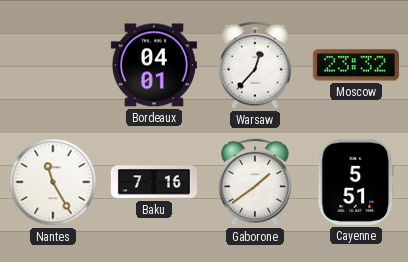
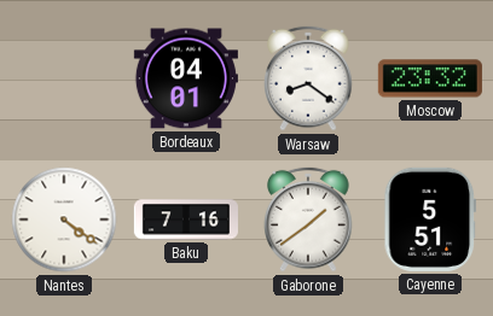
Warsaw: 12:37 -> 8:21 (308, 78)
Nantes: 11:25 -> 4:21 (64, 220)
